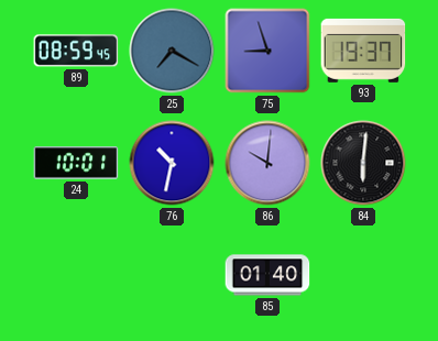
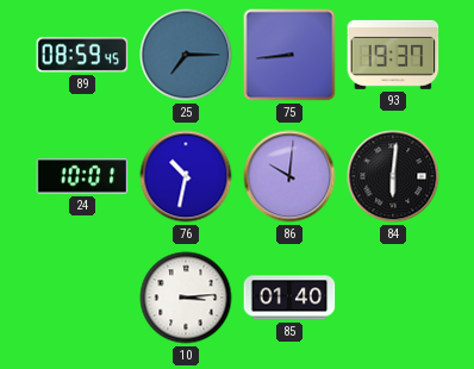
25: 7:20 -> 7:15 (186, 55)
75: 8:57 -> 8:44 (289, 55)
10: none -> 3:14 (186, 298)
